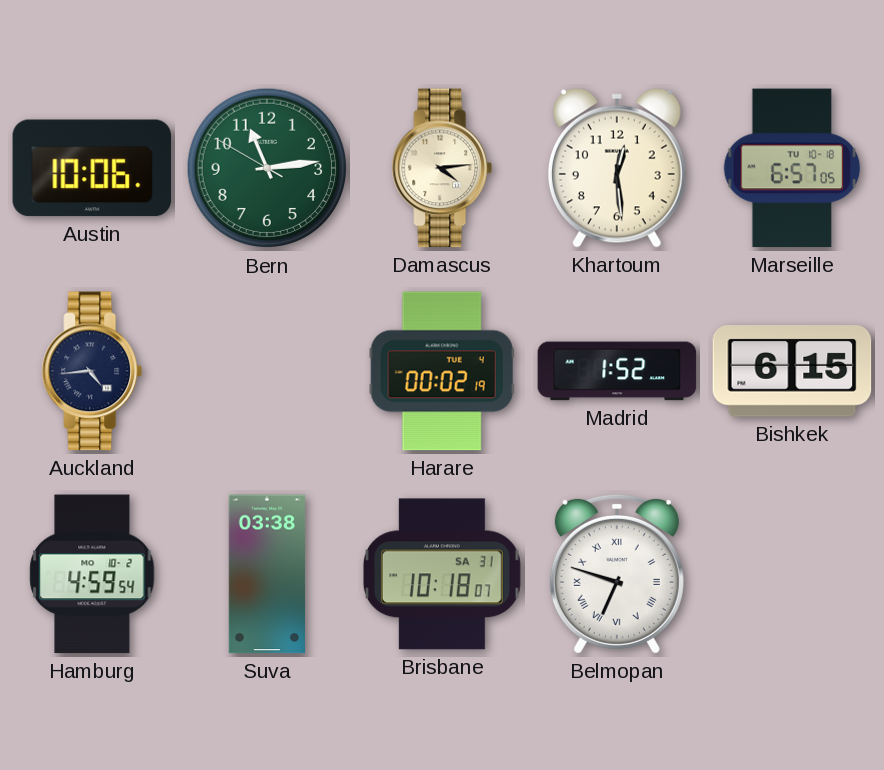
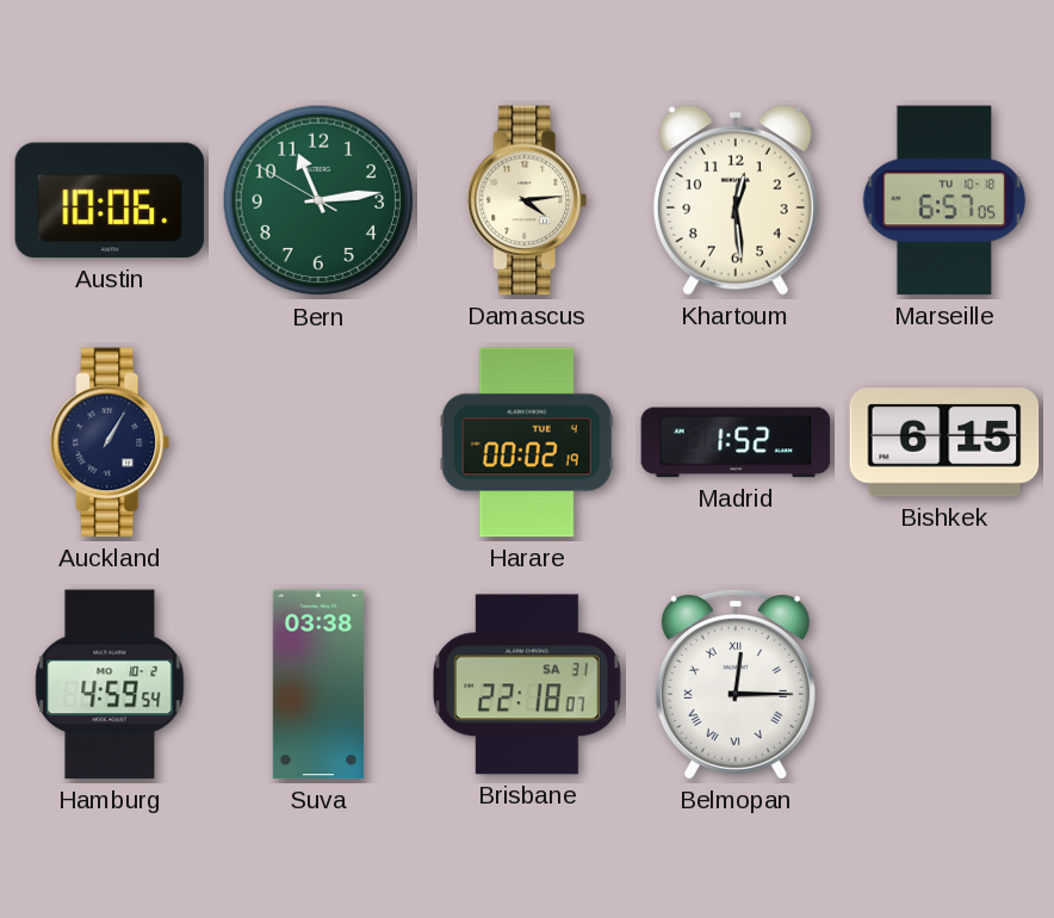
Auckland: 4:44 -> 1:05 (108, 442)
Brisbane: 10:18 -> 22:18 (527, 684)
Belmopan: 6:48 -> 12:15 (736, 684)
